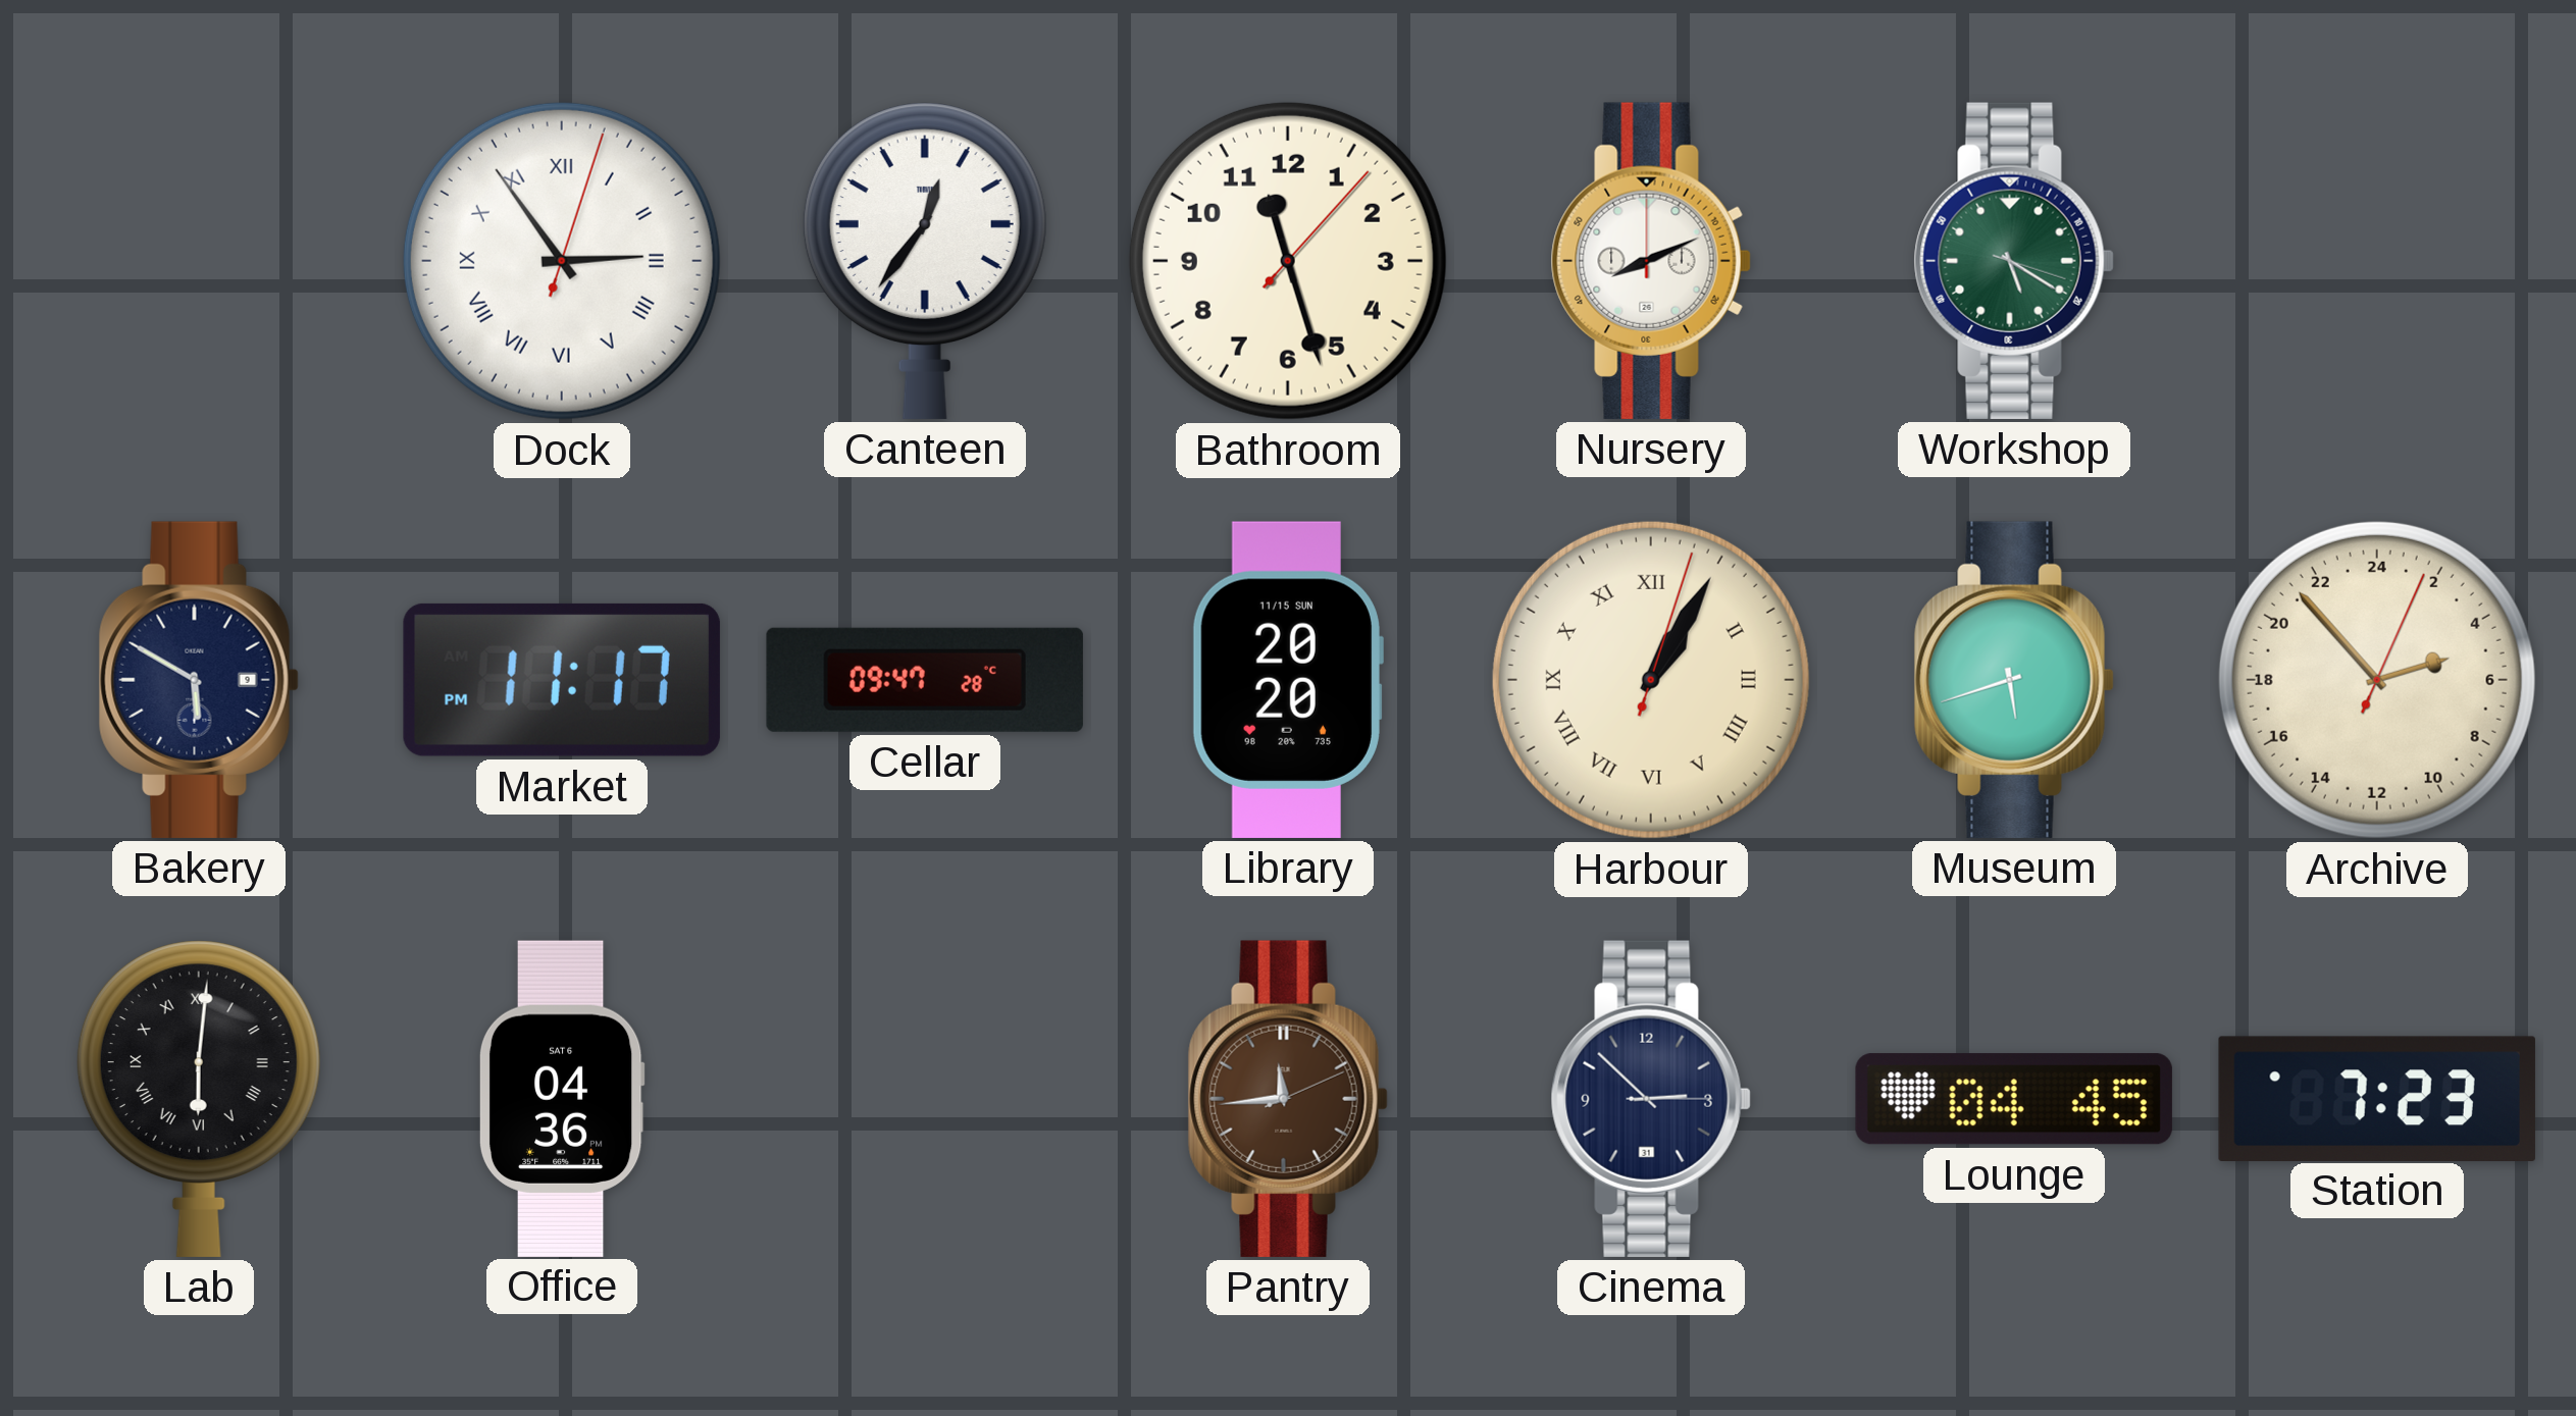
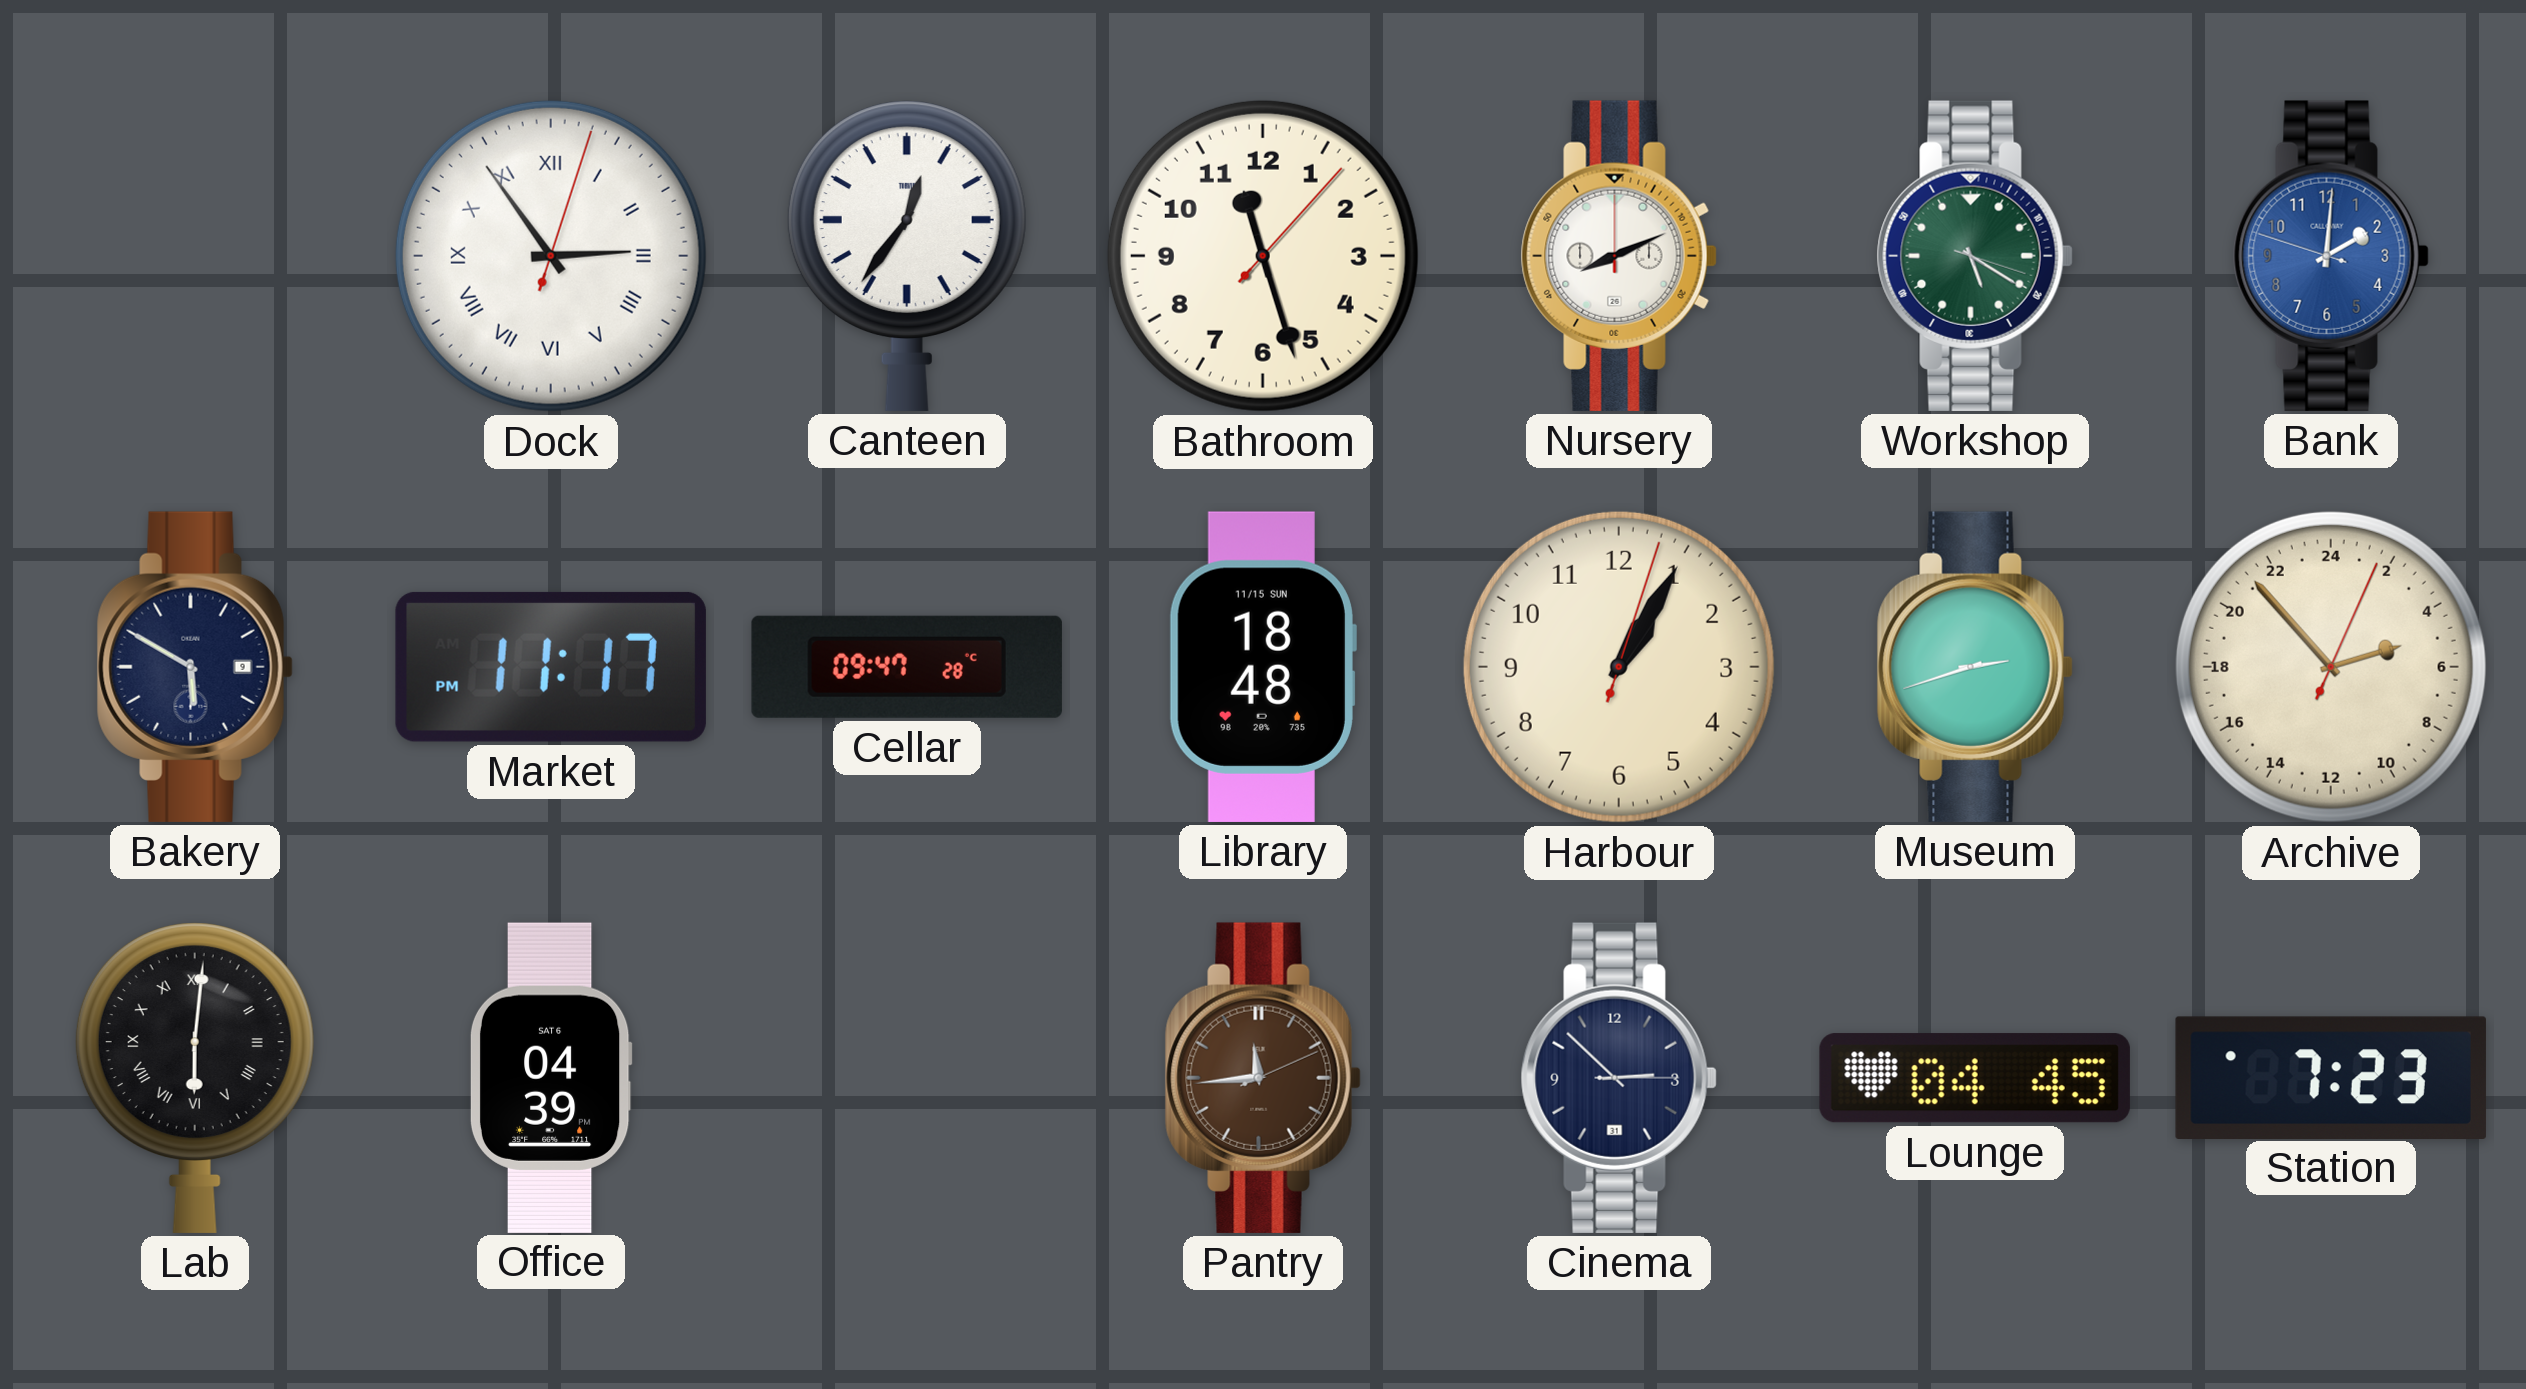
Bank: none -> 2:00 (2331, 256)
Library: 20:20 -> 18:48 (1262, 667)
Harbour numerals: Roman -> Arabic (1619, 667)
Museum: 5:42 -> 2:42 (1975, 667)
Office: 04:36 -> 04:39 (551, 1077)
